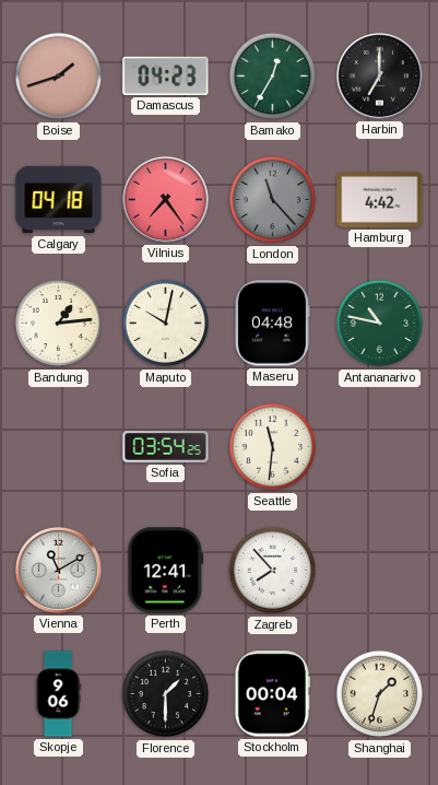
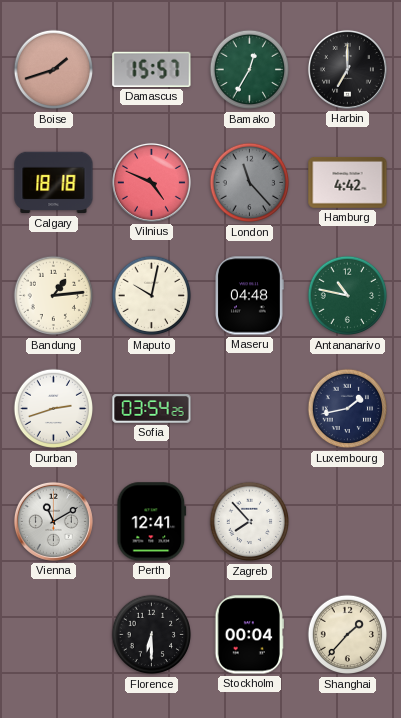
Damascus: 04:23 -> 15:57 (152, 69)
Calgary: 04:18 -> 18:18 (54, 183)
Vilnius: 7:24 -> 4:49 (151, 182)
Durban: none -> 2:42 (54, 409)
Seattle: 11:31 -> none (273, 447)
Luxembourg: none -> 1:43 (348, 409)
Skopje: 9:06 -> none (58, 694)
Florence: 1:30 -> 6:30 (152, 635)
Shanghai: 1:33 -> 1:37 (348, 635)
